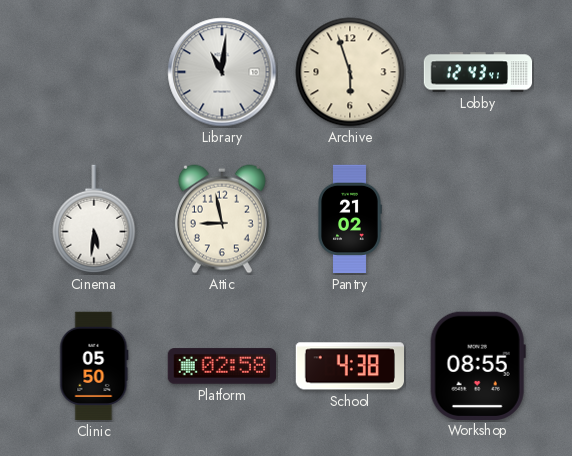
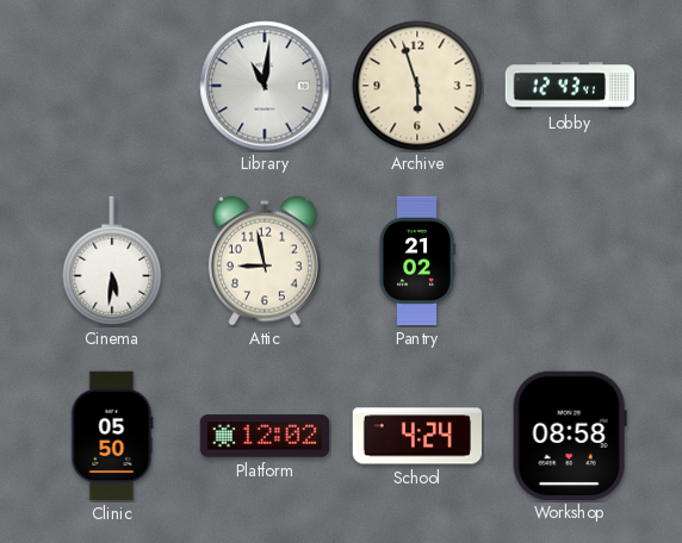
Platform: 02:58 -> 12:02 (265, 436)
School: 4:38 -> 4:24 (416, 436)
Workshop: 08:55 -> 08:58 (570, 435)
